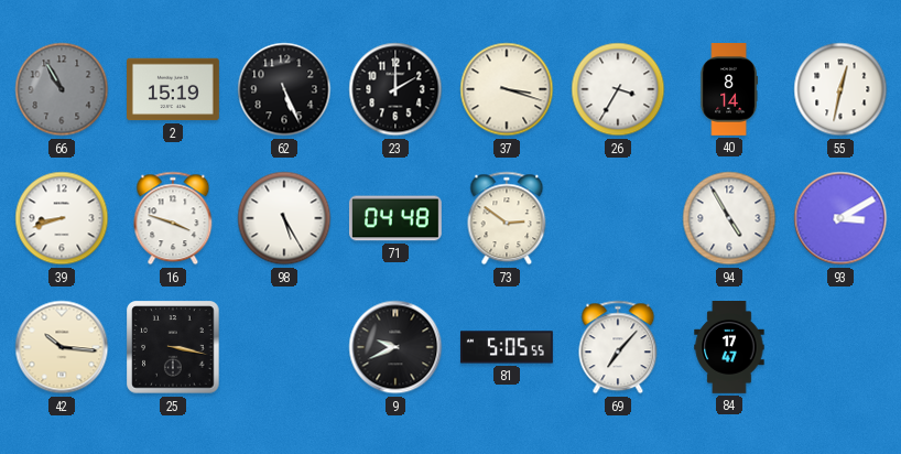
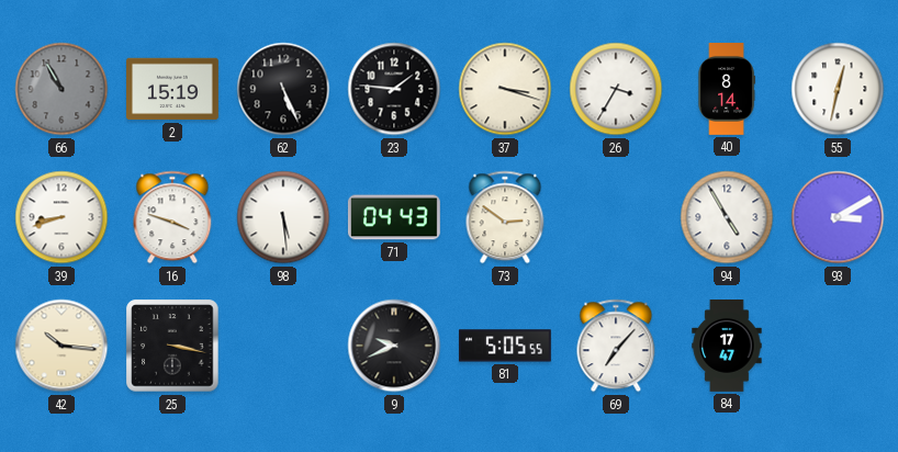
23: 2:00 -> 1:46 (394, 89)
98: 5:25 -> 5:29 (283, 217)
71: 04:48 -> 04:43 (394, 217)
